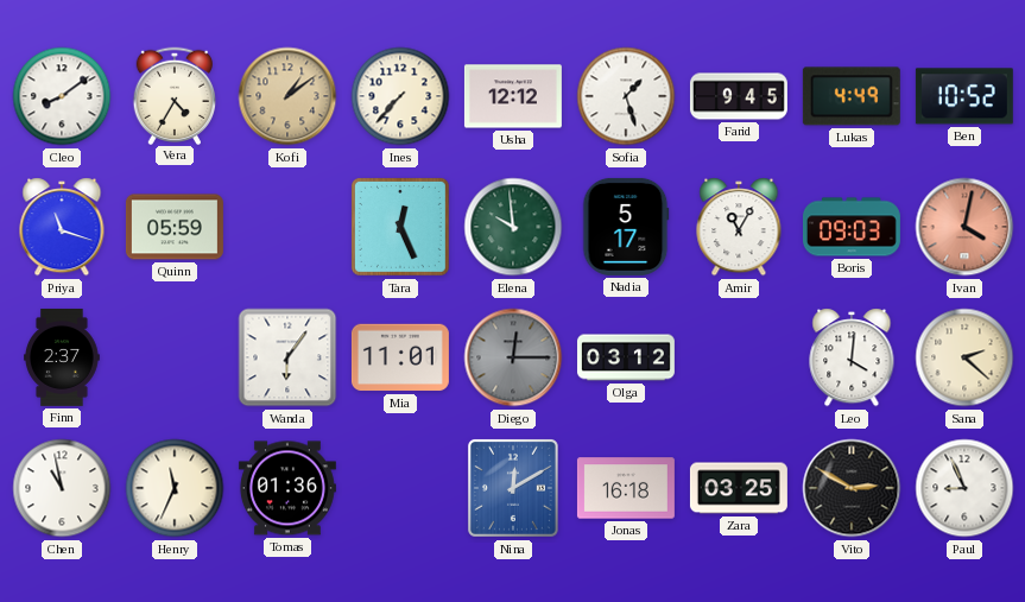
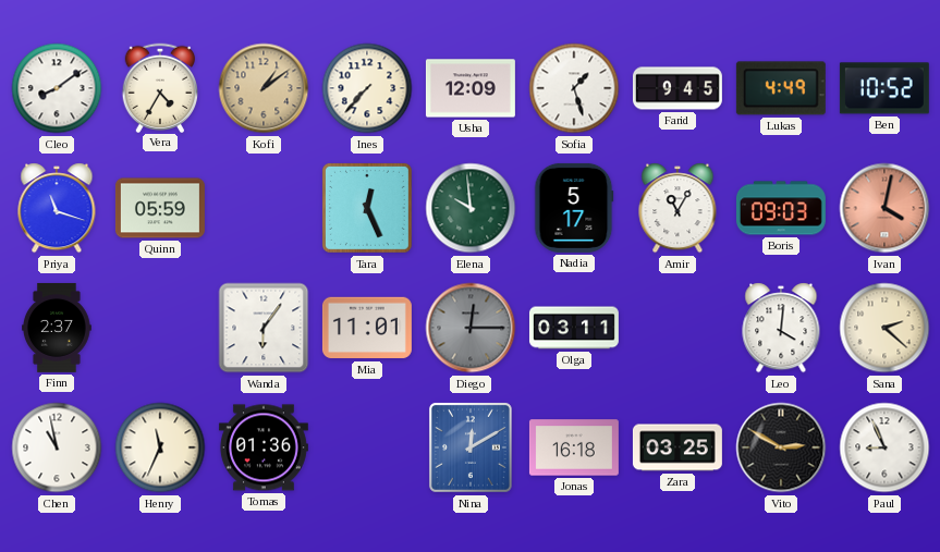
Usha: 12:12 -> 12:09 (471, 88)
Olga: 03:12 -> 03:11 (574, 328)
